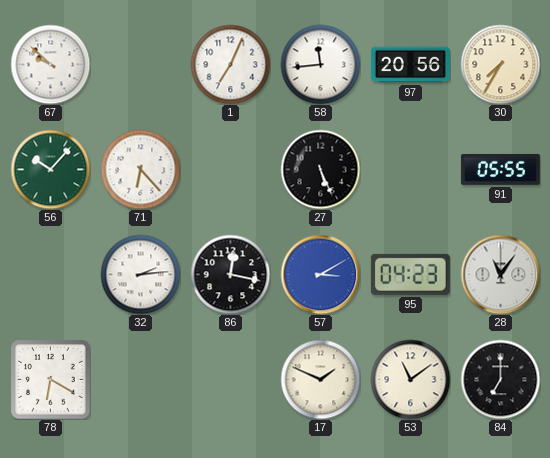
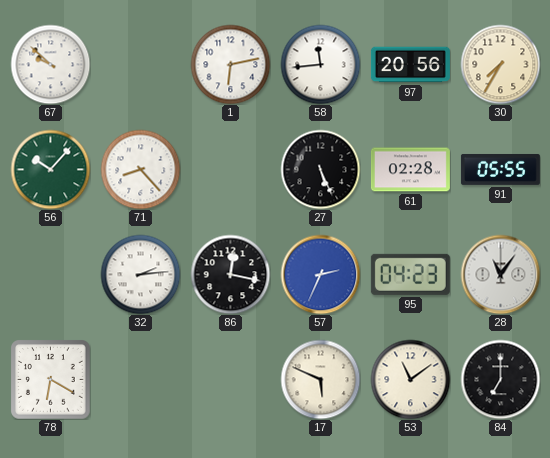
1: 7:04 -> 6:13 (230, 64)
71: 6:23 -> 8:23 (140, 169)
61: none -> 02:28 (410, 170)
57: 3:10 -> 2:34 (320, 274)
17: 1:49 -> 5:49 (320, 379)
